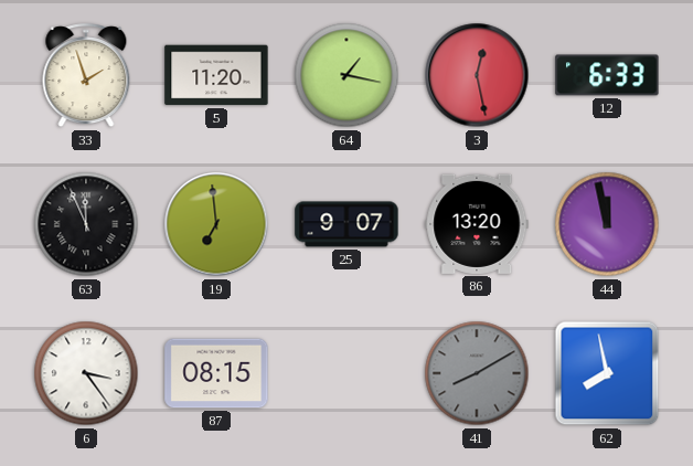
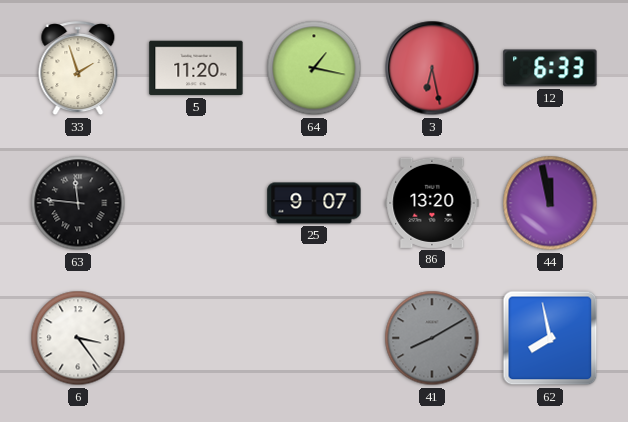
3: 12:28 -> 6:28 (432, 68)
63: 11:56 -> 11:46 (78, 203)
19: 6:59 -> none (216, 224)
87: 08:15 -> none (216, 373)
